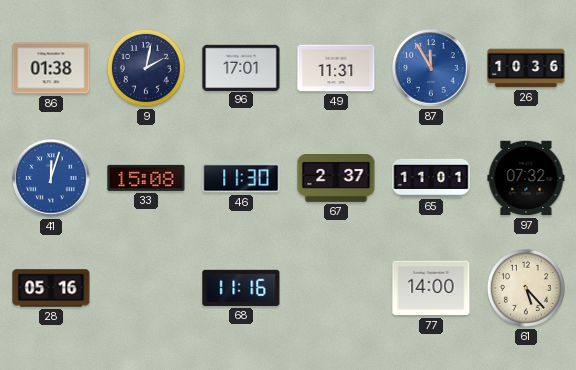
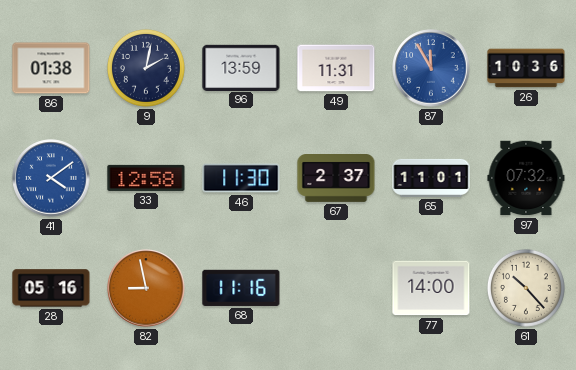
96: 17:01 -> 13:59 (241, 67)
41: 12:03 -> 4:09 (51, 178)
33: 15:08 -> 12:58 (146, 178)
82: none -> 8:58 (146, 288)
61: 5:23 -> 10:23 (526, 288)
